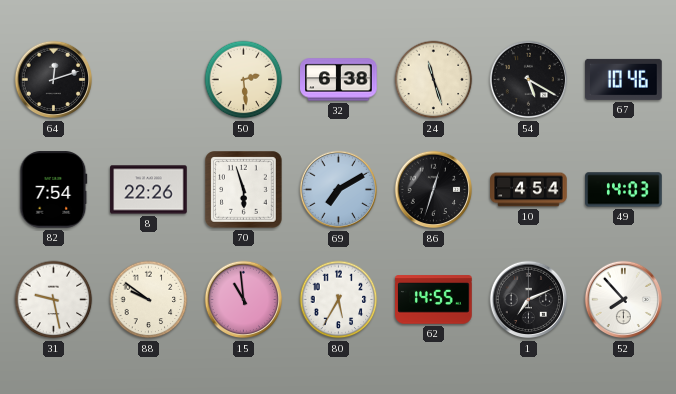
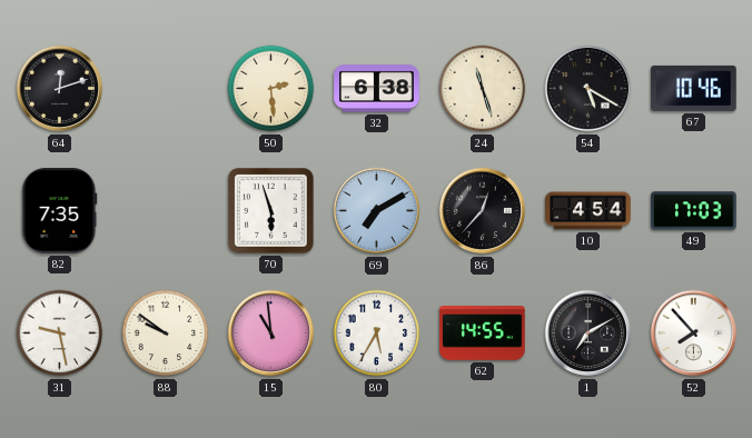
82: 7:54 -> 7:35 (60, 211)
8: 22:26 -> none (149, 190)
86: 12:33 -> 12:37 (483, 211)
49: 14:03 -> 17:03 (694, 211)
1: 7:11 -> 7:10 (588, 334)
